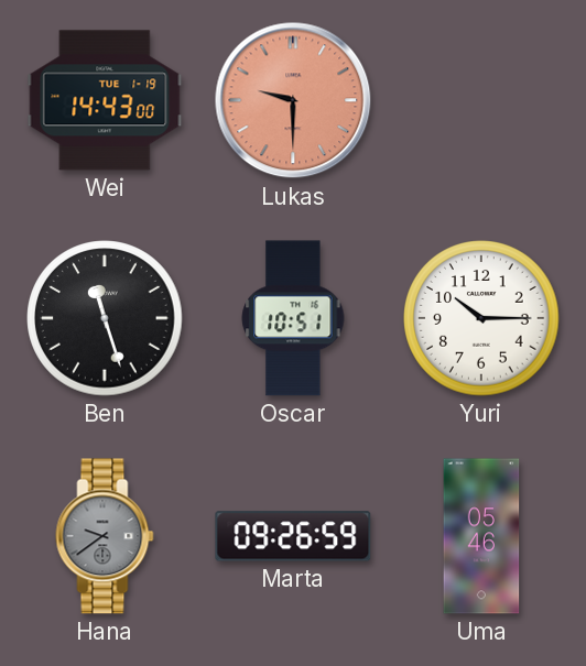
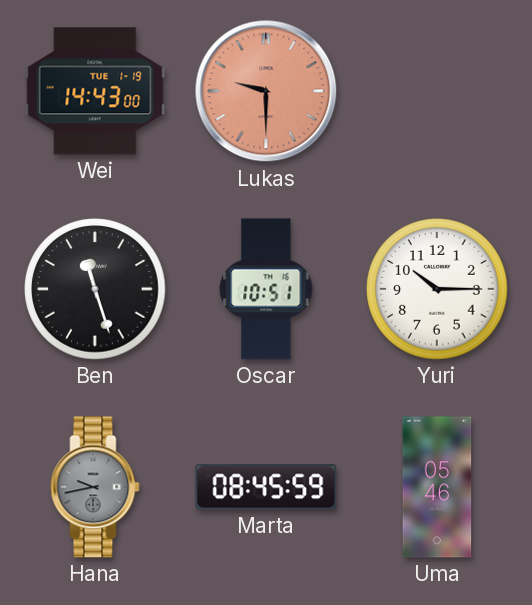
Hana: 9:39 -> 9:43 (95, 487)
Marta: 09:26 -> 08:45 (266, 487)
